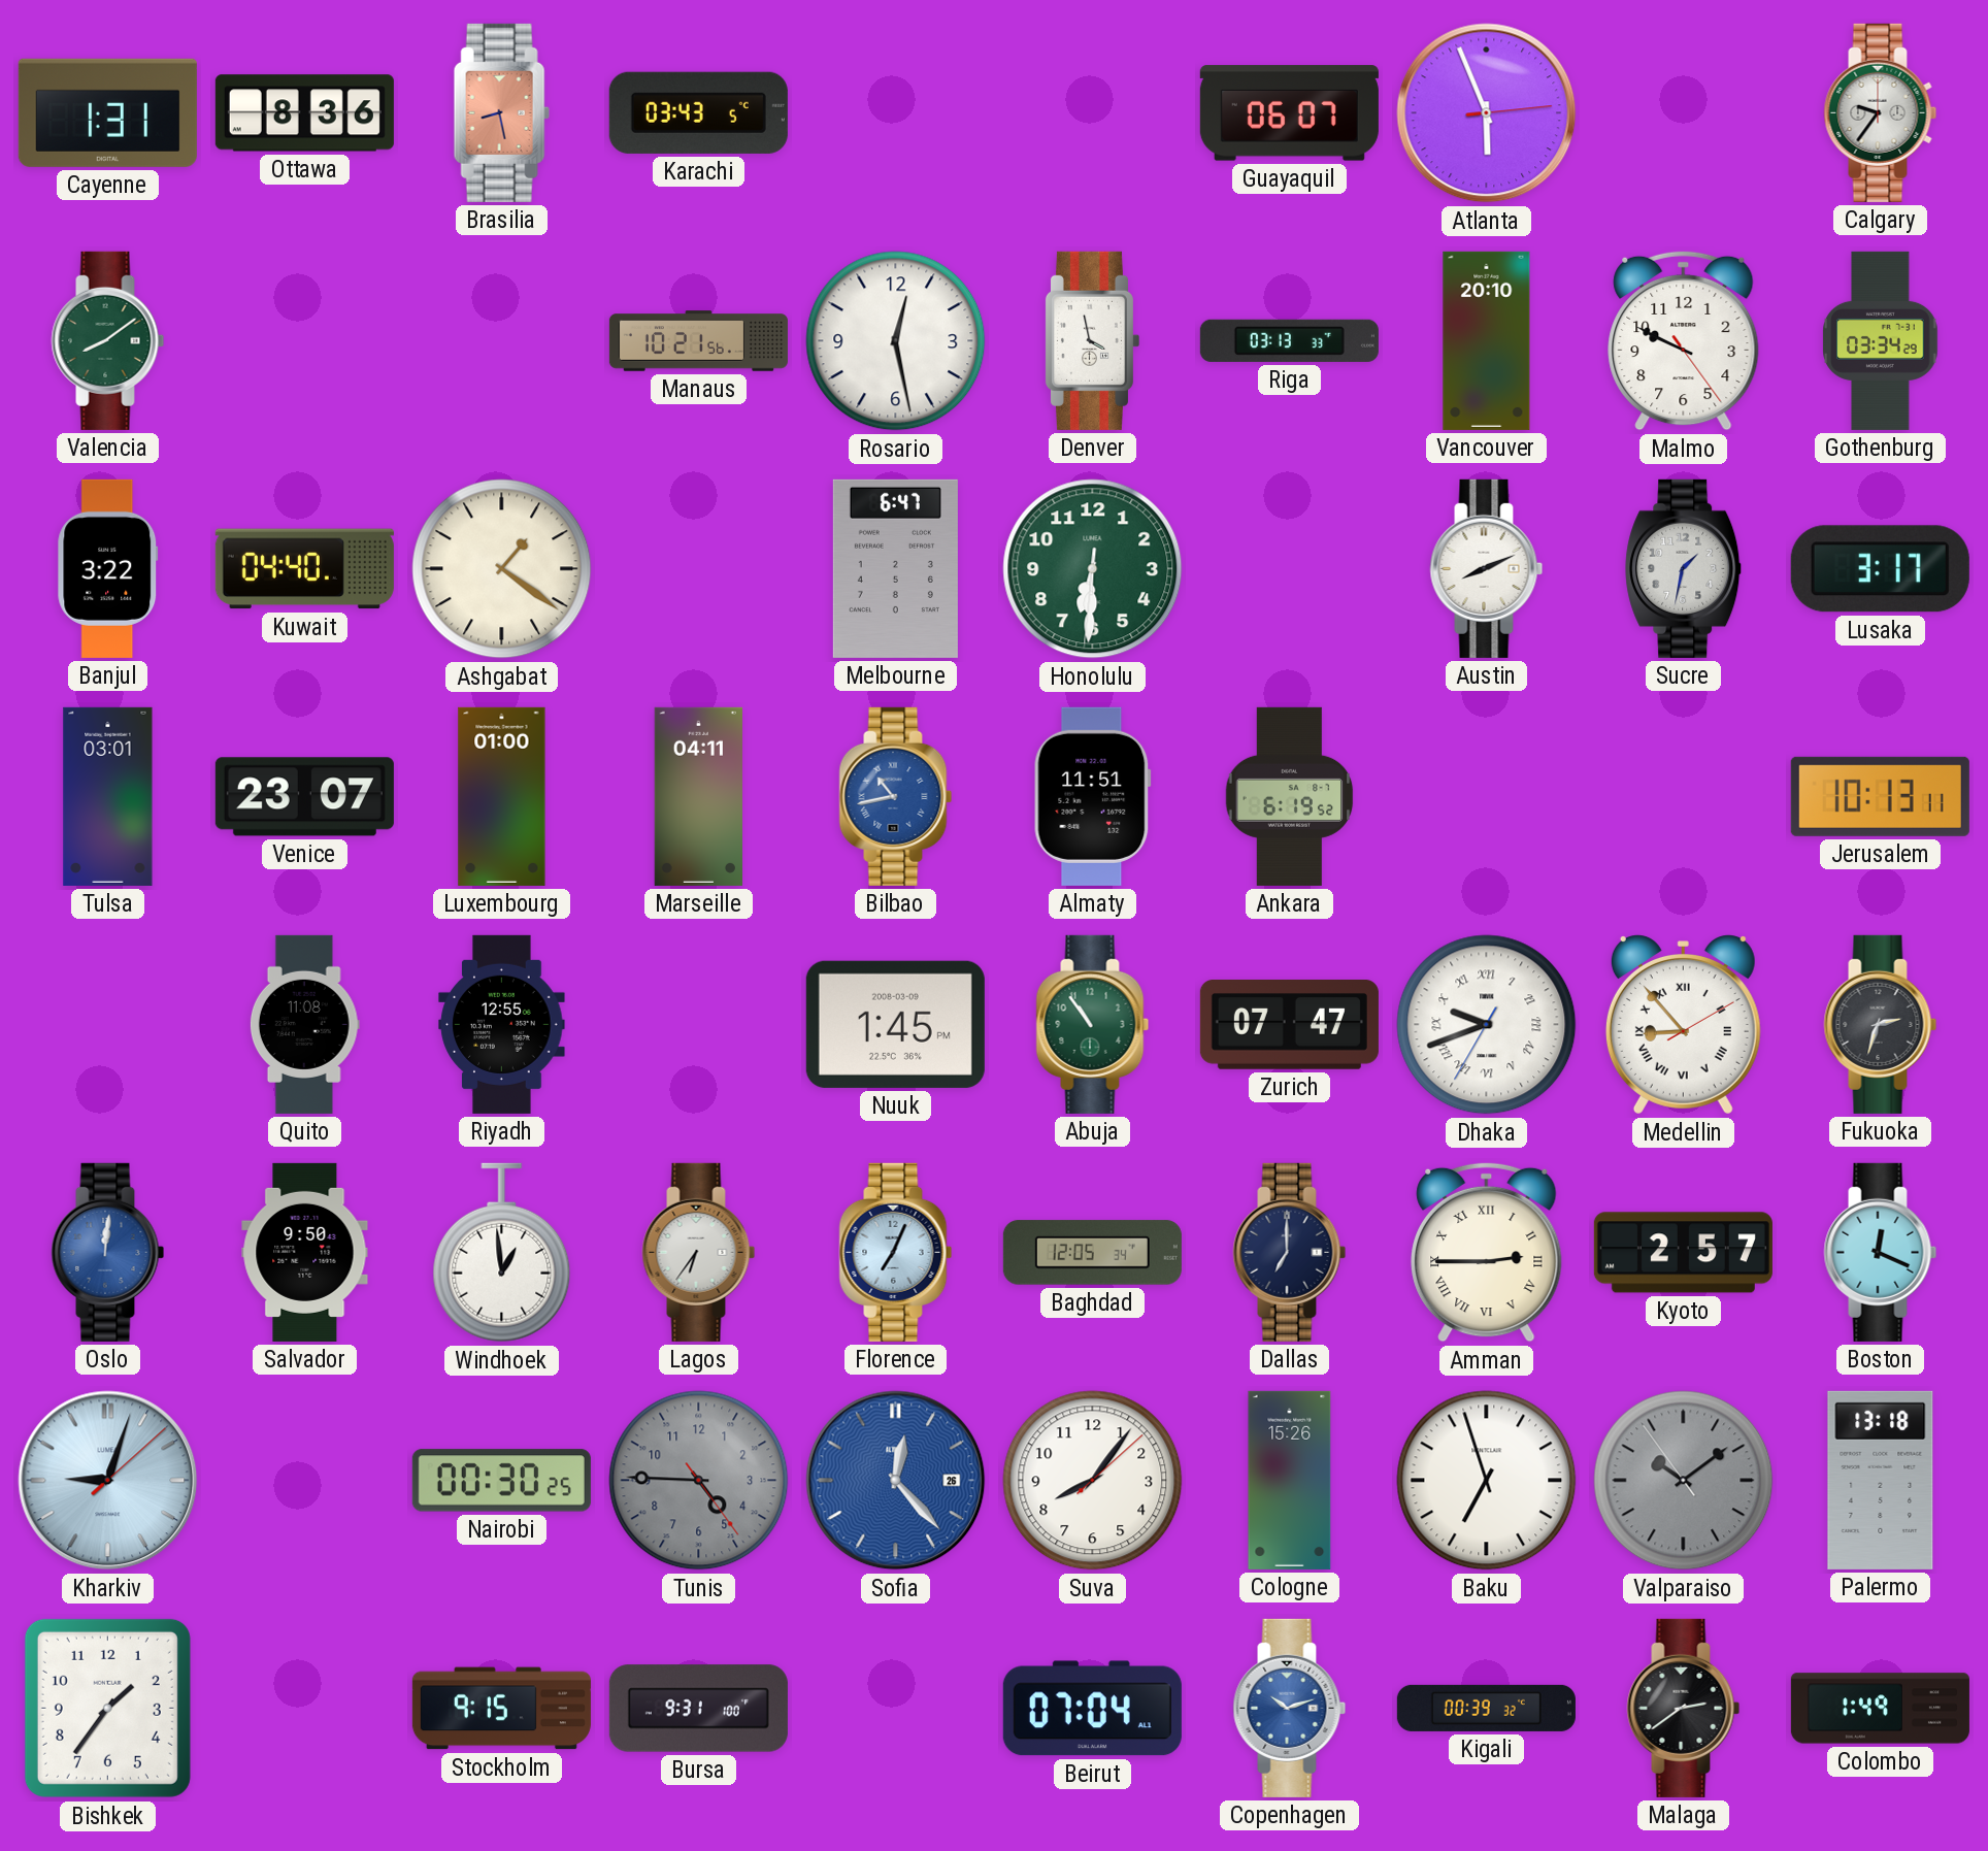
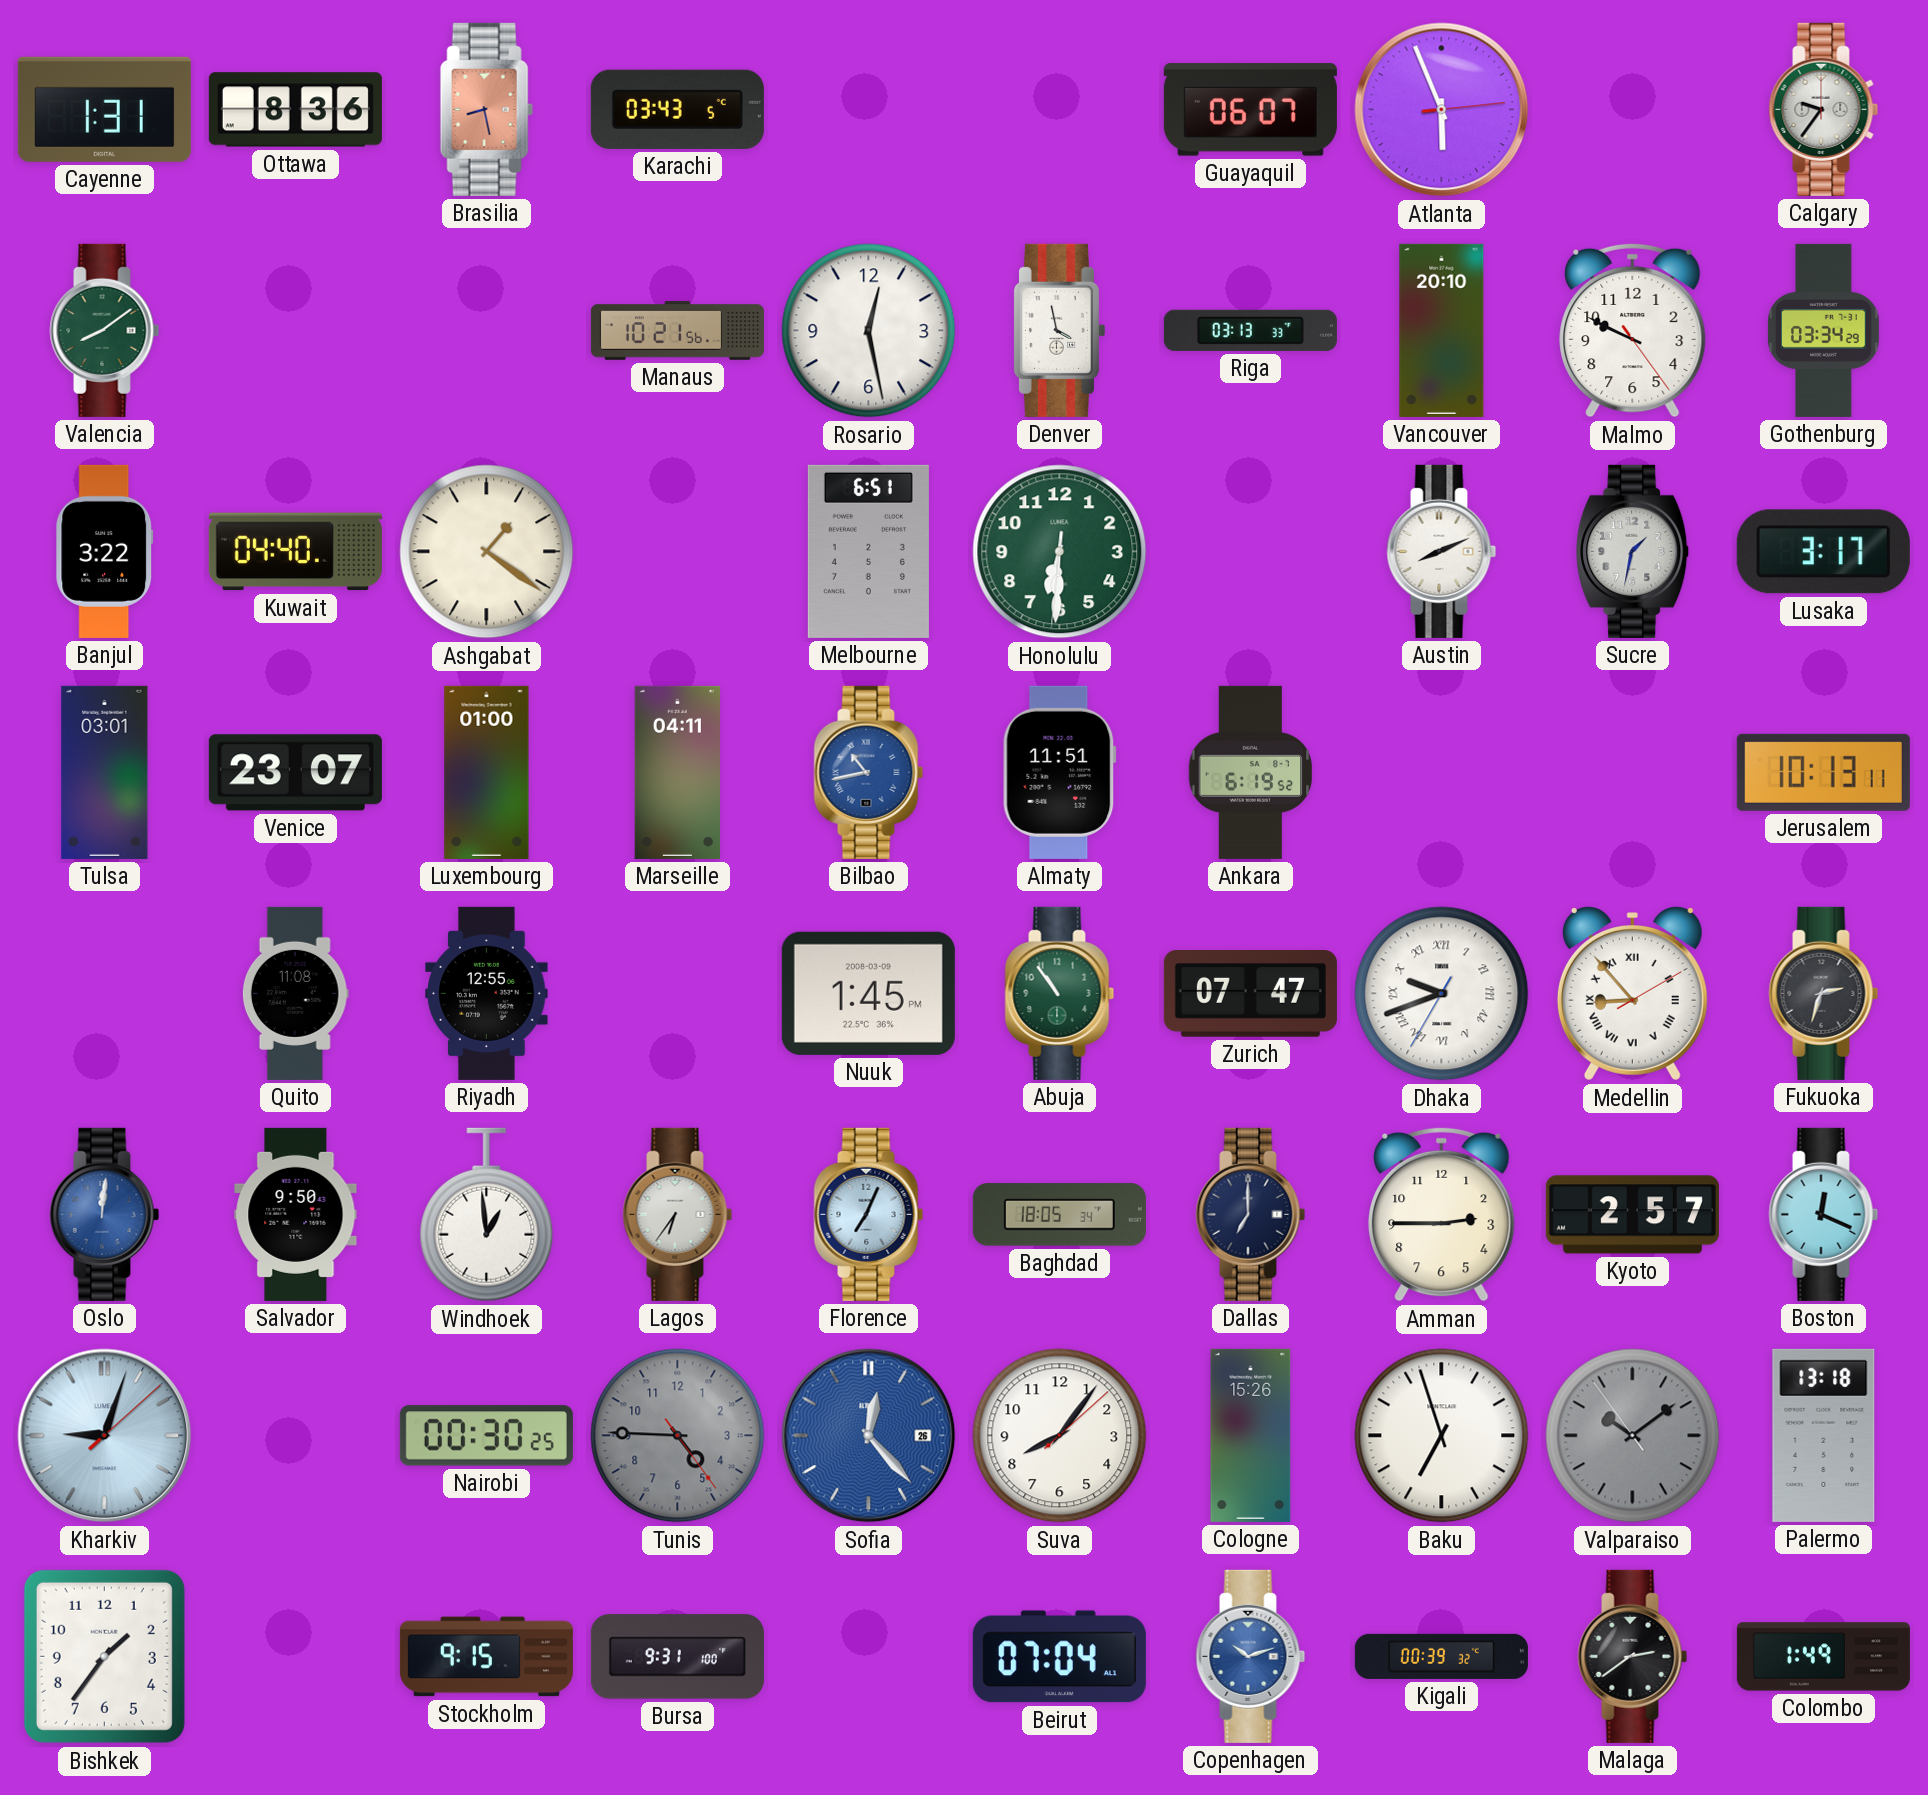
Melbourne: 6:47 -> 6:51 (868, 551)
Baghdad: 12:05 -> 18:05 (1059, 1215)
Amman numerals: Roman -> Arabic (1442, 1214)
